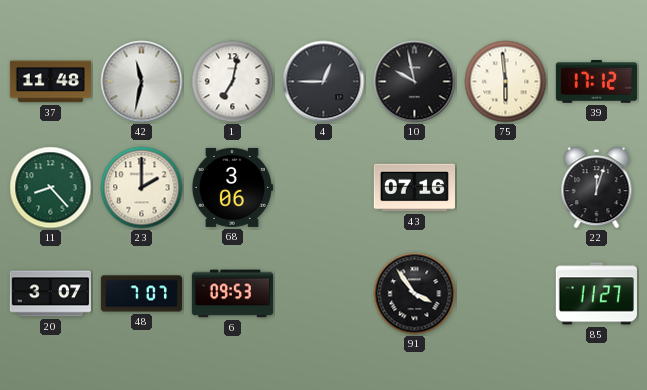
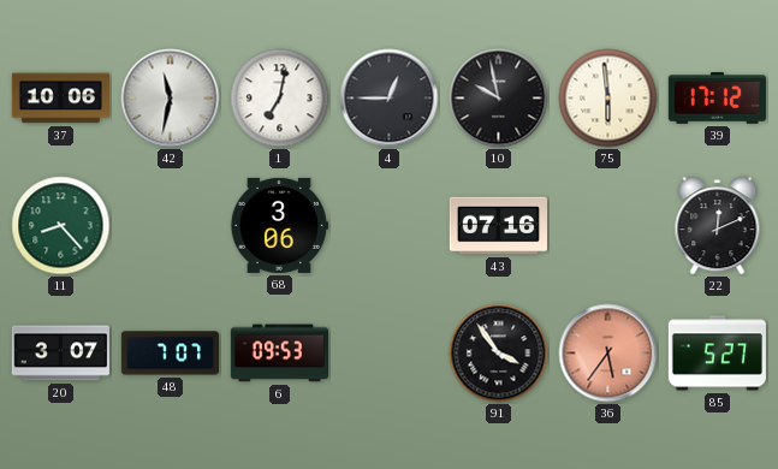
37: 11:48 -> 10:06 (60, 99)
23: 2:00 -> none (142, 188)
22: 12:03 -> 12:11 (718, 226)
36: none -> 5:36 (608, 354)
85: 11:27 -> 5:27 (717, 354)
